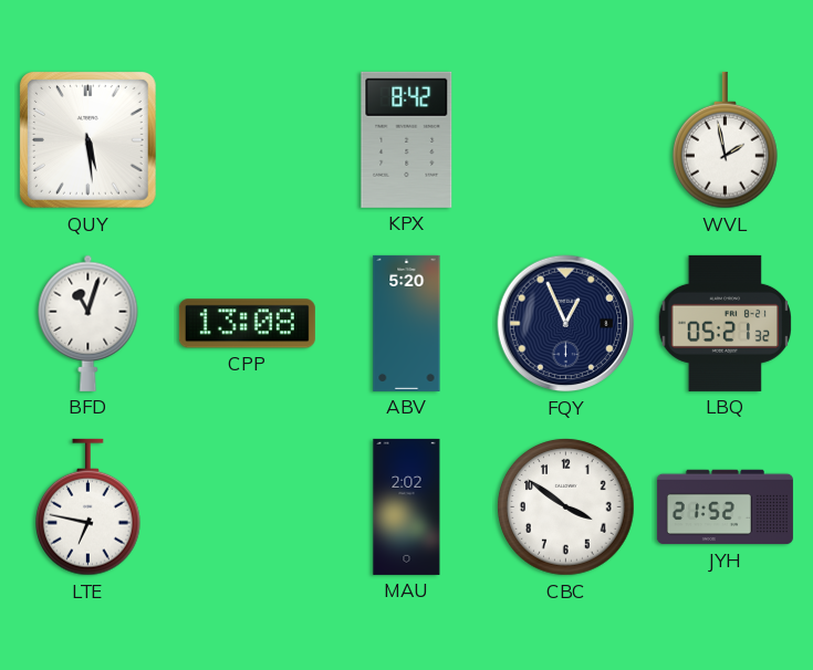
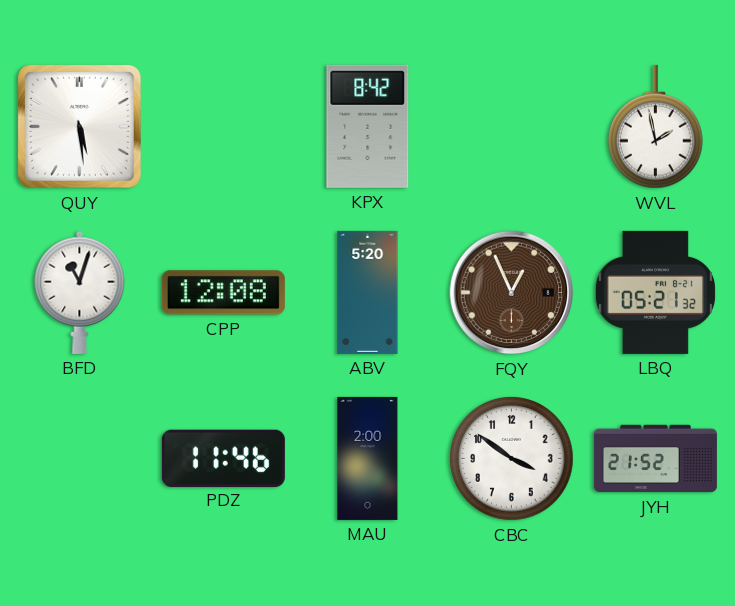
CPP: 13:08 -> 12:08 (223, 293)
FQY dial: navy -> brown (512, 293)
LTE: 6:47 -> none (88, 507)
PDZ: none -> 11:46 (223, 458)
MAU: 2:02 -> 2:00 (368, 458)
